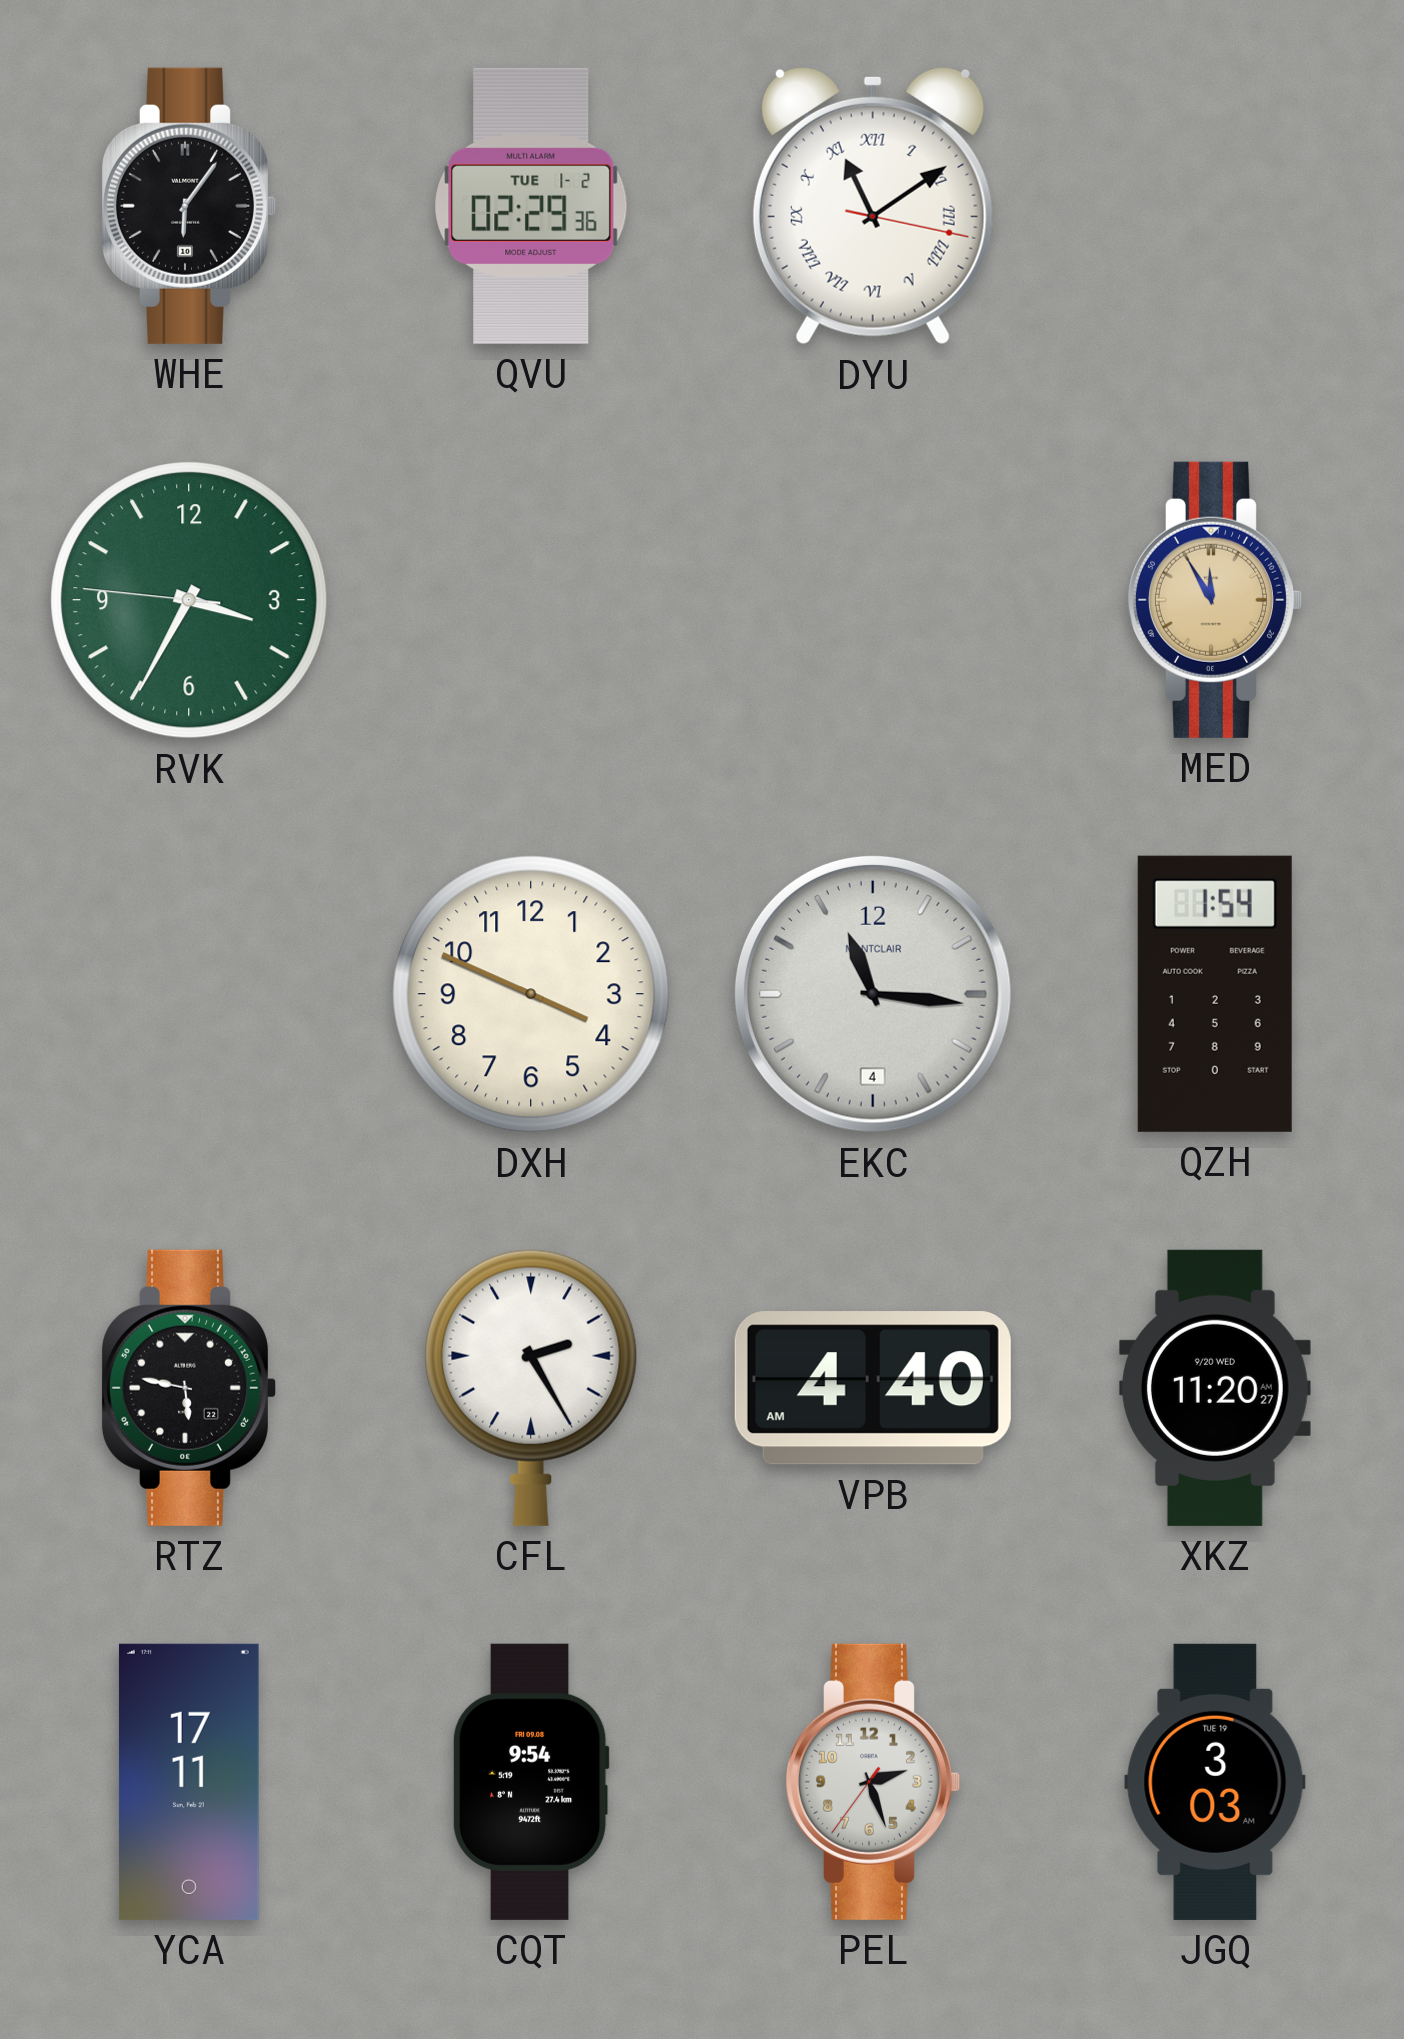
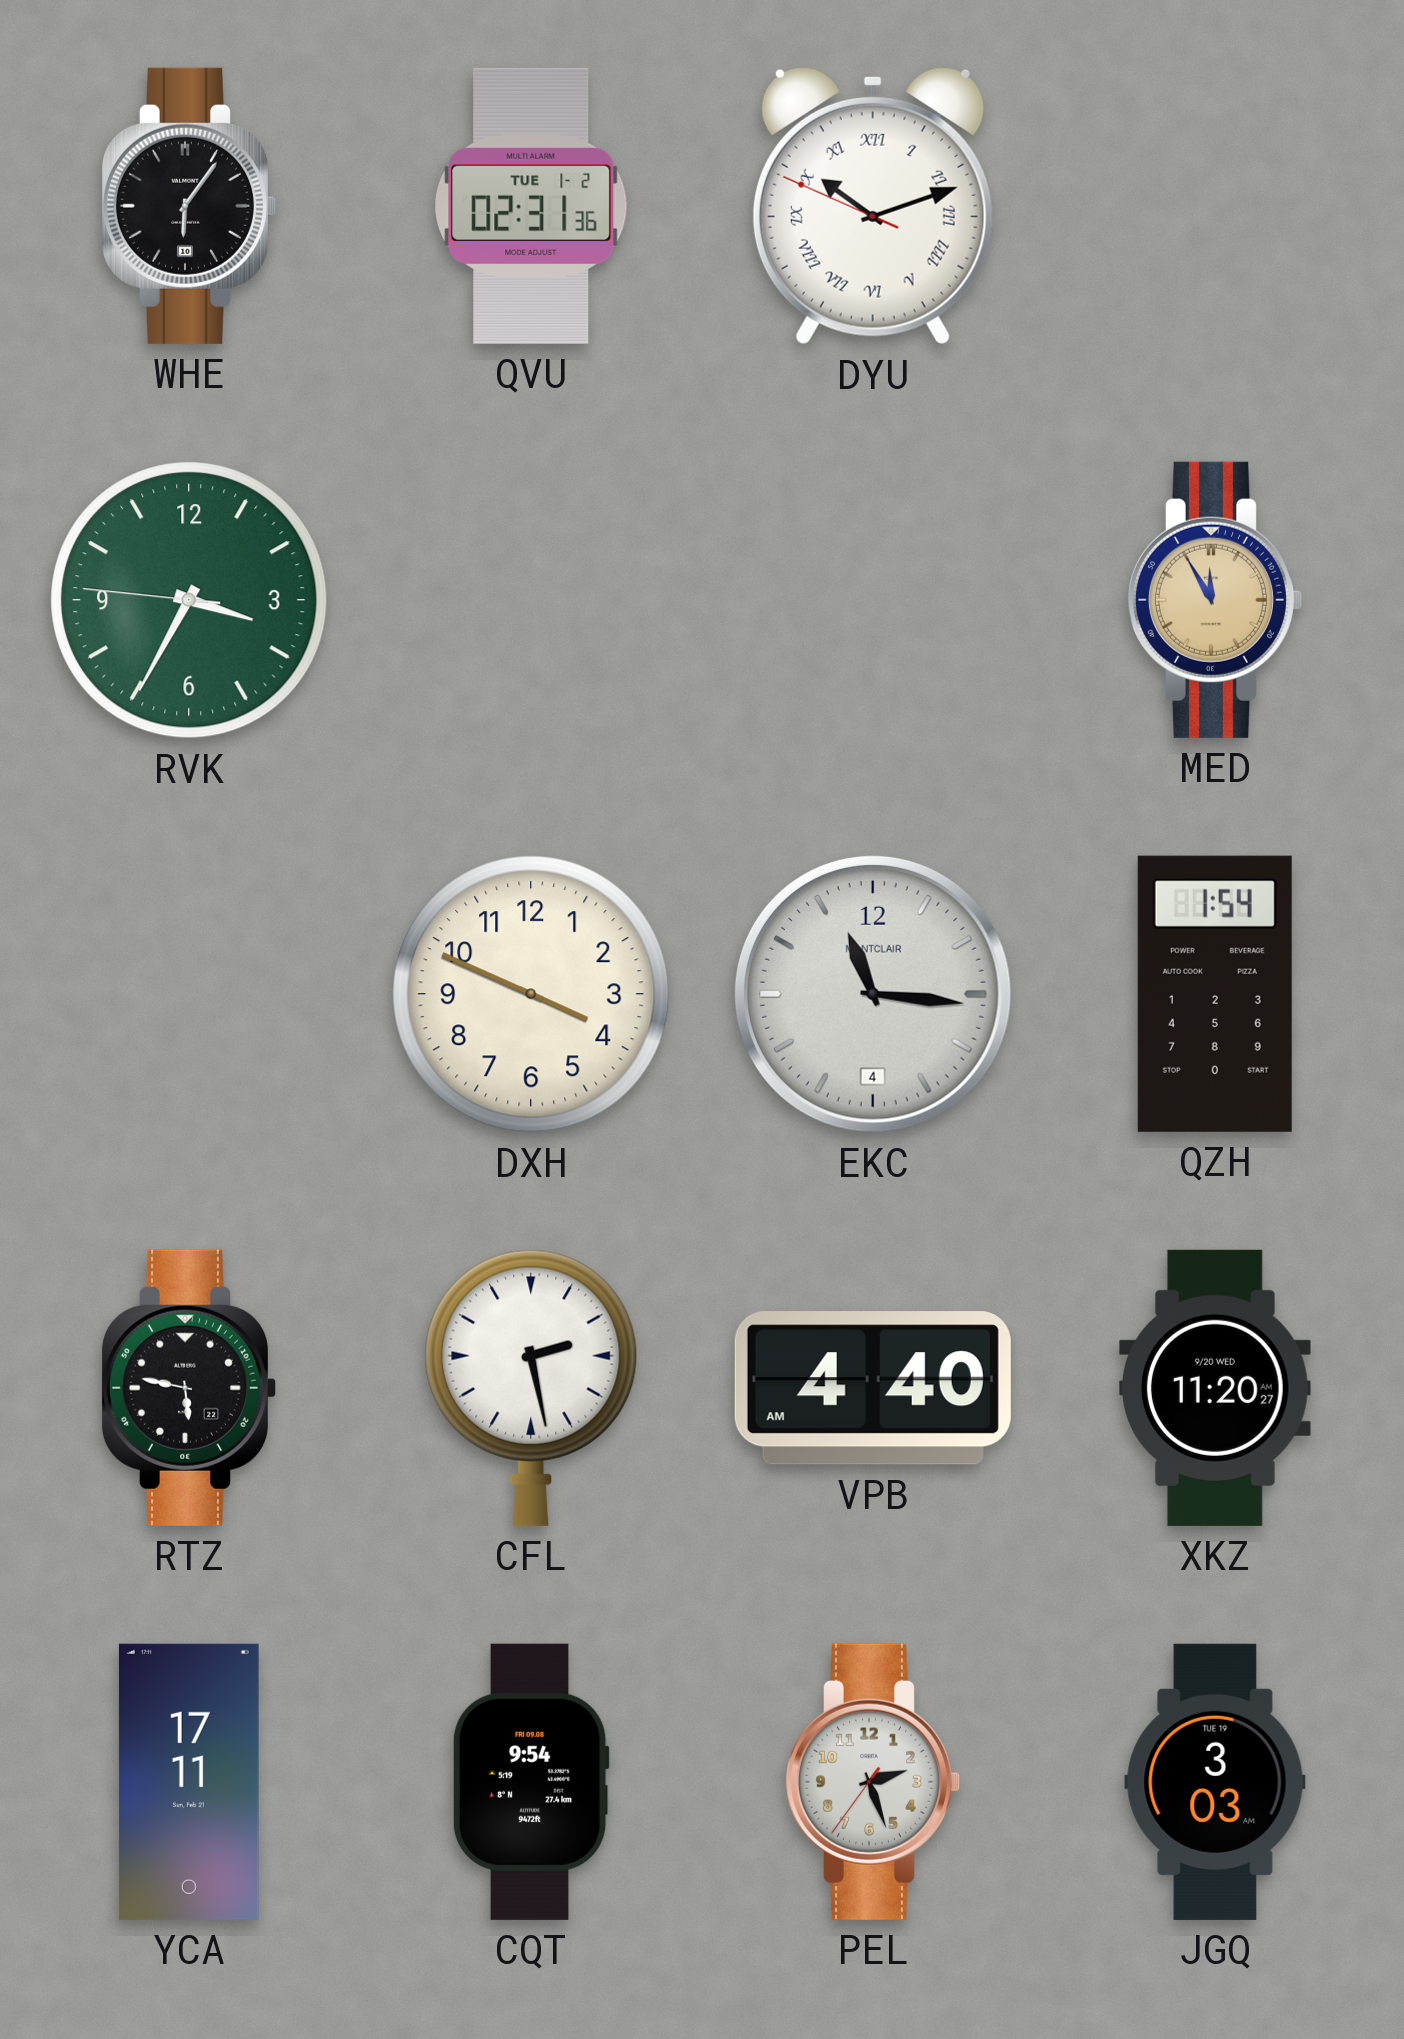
QVU: 02:29 -> 02:31 (531, 206)
DYU: 11:09 -> 10:11 (873, 206)
CFL: 2:25 -> 2:28 (531, 1388)
